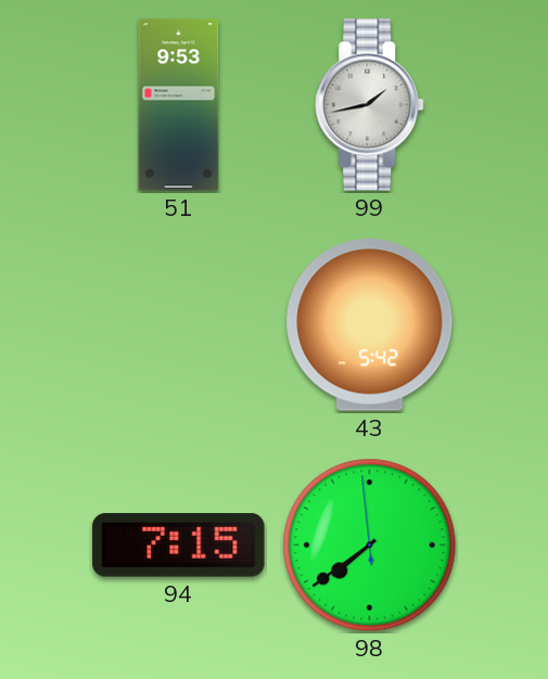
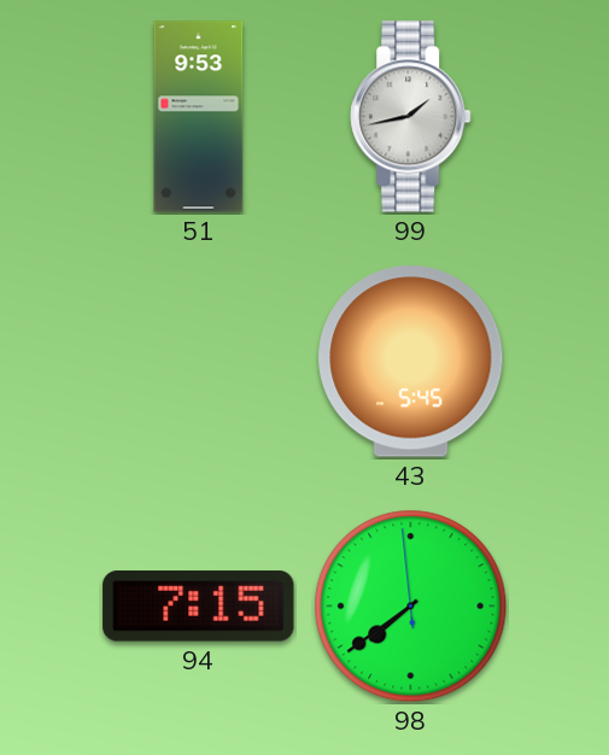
43: 5:42 -> 5:45 (411, 362)
